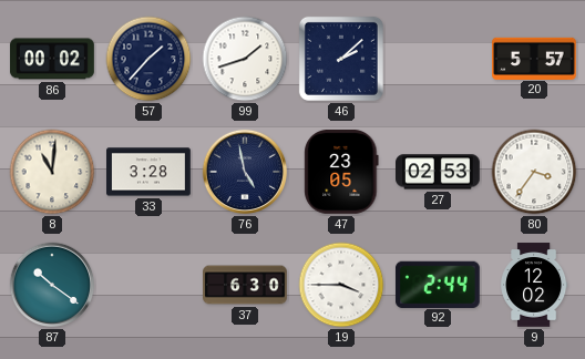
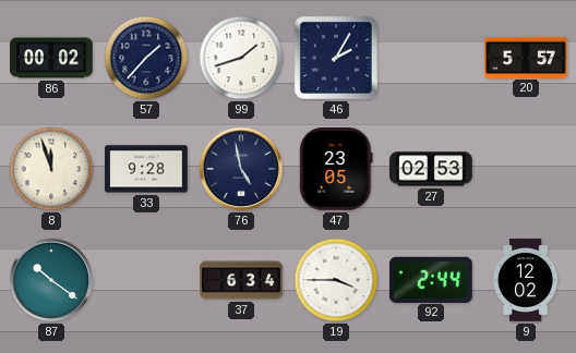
46: 2:08 -> 2:05 (336, 58)
8: 11:01 -> 11:57 (51, 169)
33: 3:28 -> 9:28 (146, 169)
80: 3:36 -> none (534, 172)
37: 6:30 -> 6:34 (241, 280)
